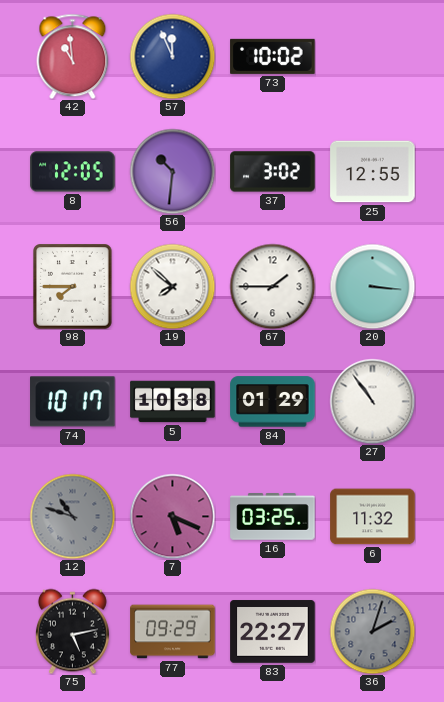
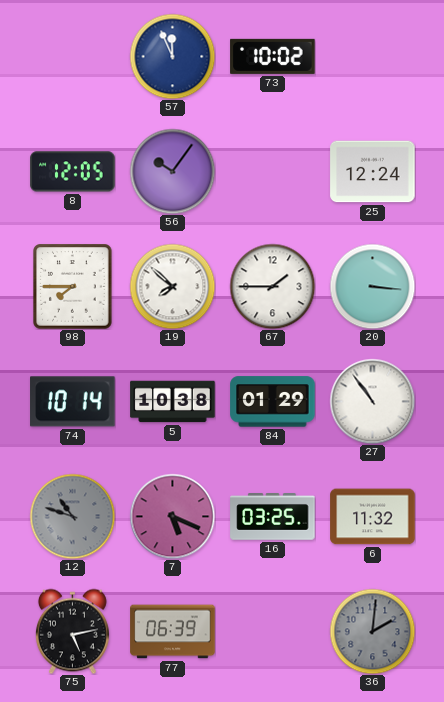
42: 10:59 -> none (73, 56)
56: 10:31 -> 10:06 (172, 171)
37: 3:02 -> none (273, 172)
25: 12:55 -> 12:24 (373, 172)
74: 10:17 -> 10:14 (73, 402)
77: 09:29 -> 06:39 (173, 632)
83: 22:27 -> none (273, 632)
36: 2:03 -> 2:01 (372, 631)
